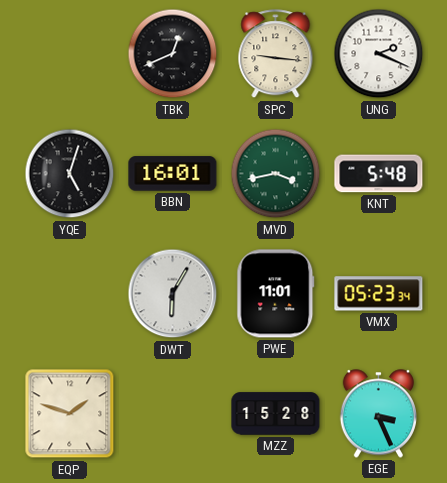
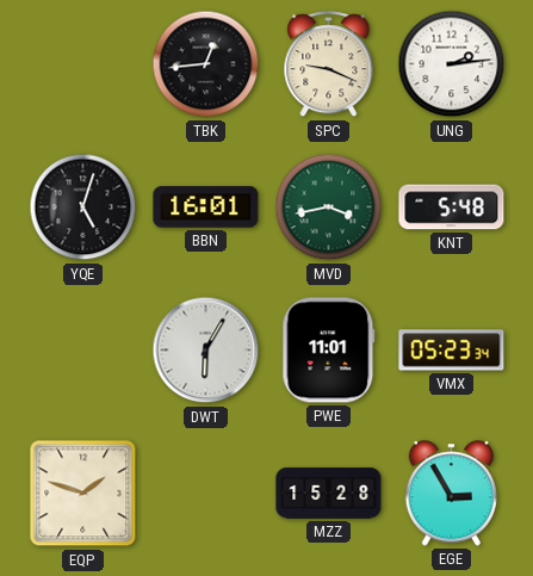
TBK: 12:41 -> 12:44 (206, 64)
SPC: 9:16 -> 9:19 (329, 64)
UNG: 2:19 -> 2:14 (452, 64)
EGE: 3:26 -> 2:55 (451, 494)
